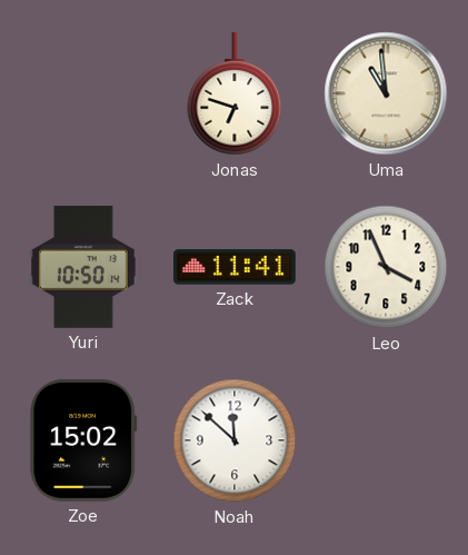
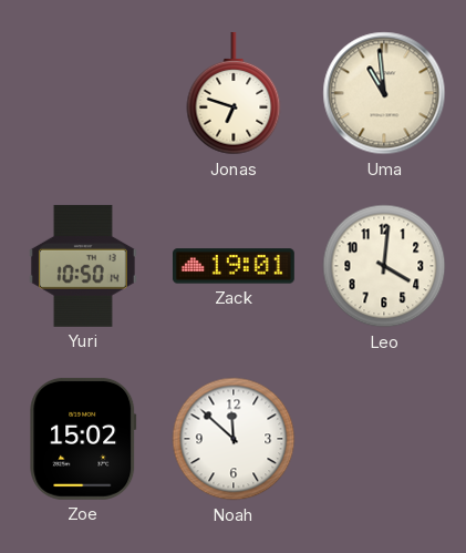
Zack: 11:41 -> 19:01 (234, 266)
Leo: 3:56 -> 4:01 (384, 266)
